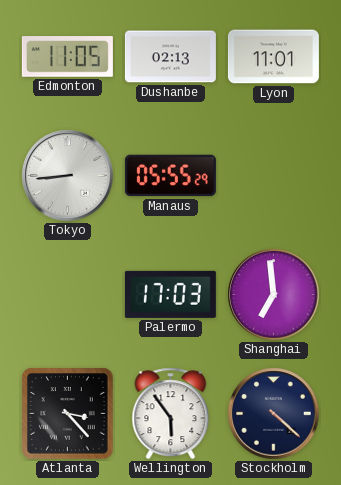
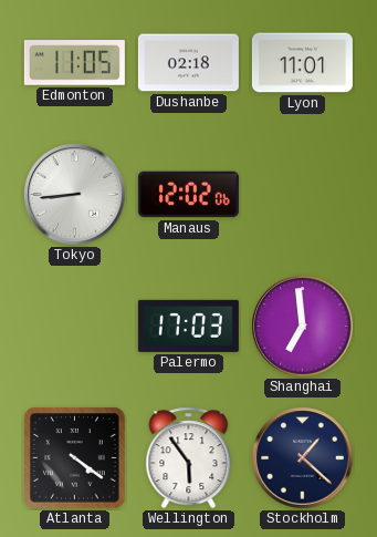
Dushanbe: 02:13 -> 02:18 (188, 63)
Manaus: 05:55 -> 12:02 (188, 195)
Atlanta: 3:23 -> 4:21 (75, 458)
Stockholm: 4:22 -> 1:22 (303, 458)
